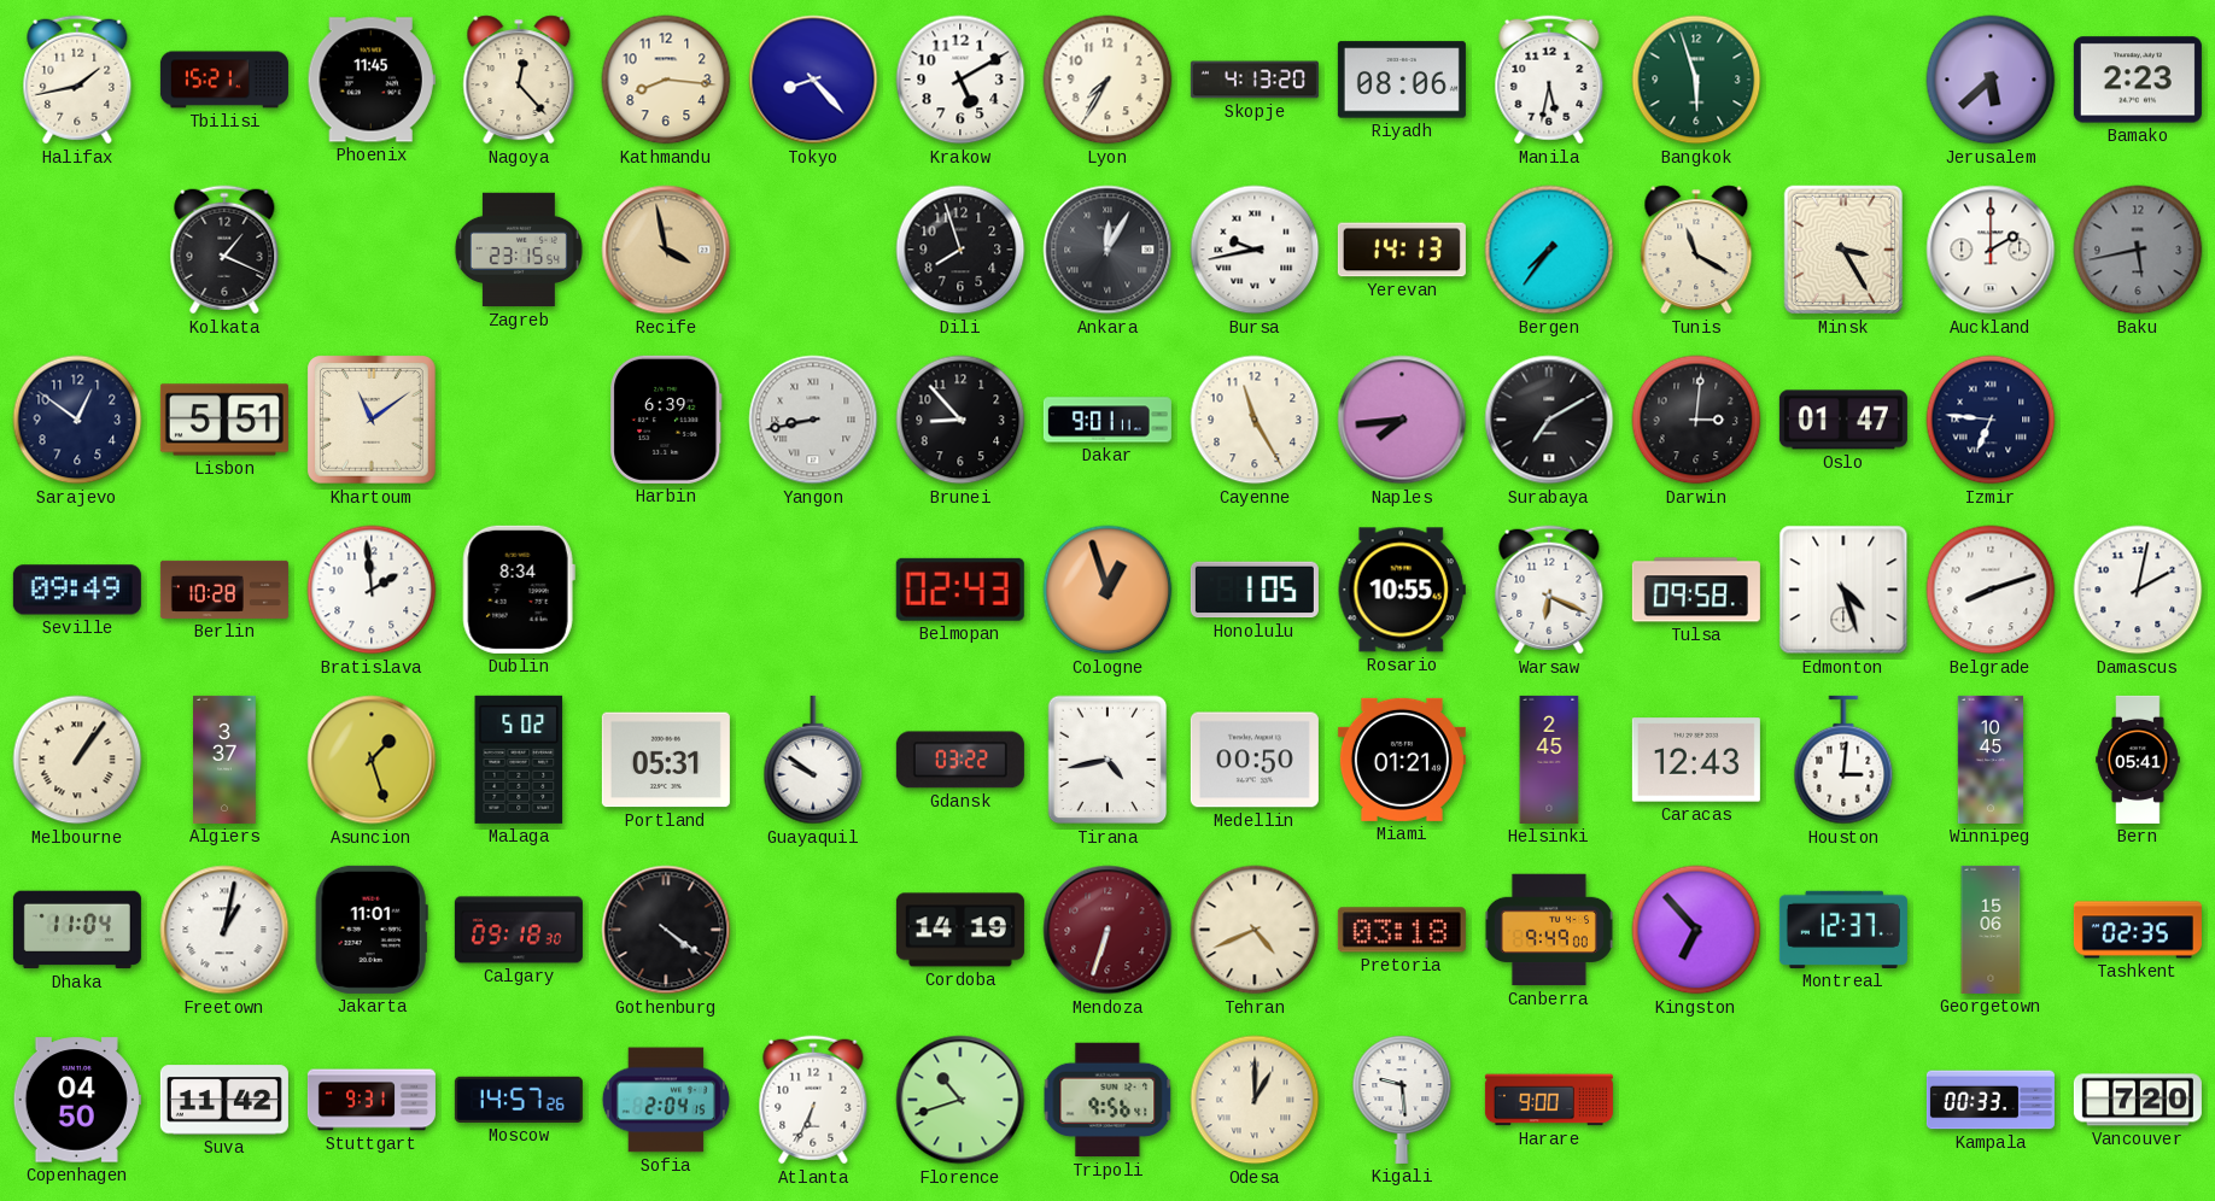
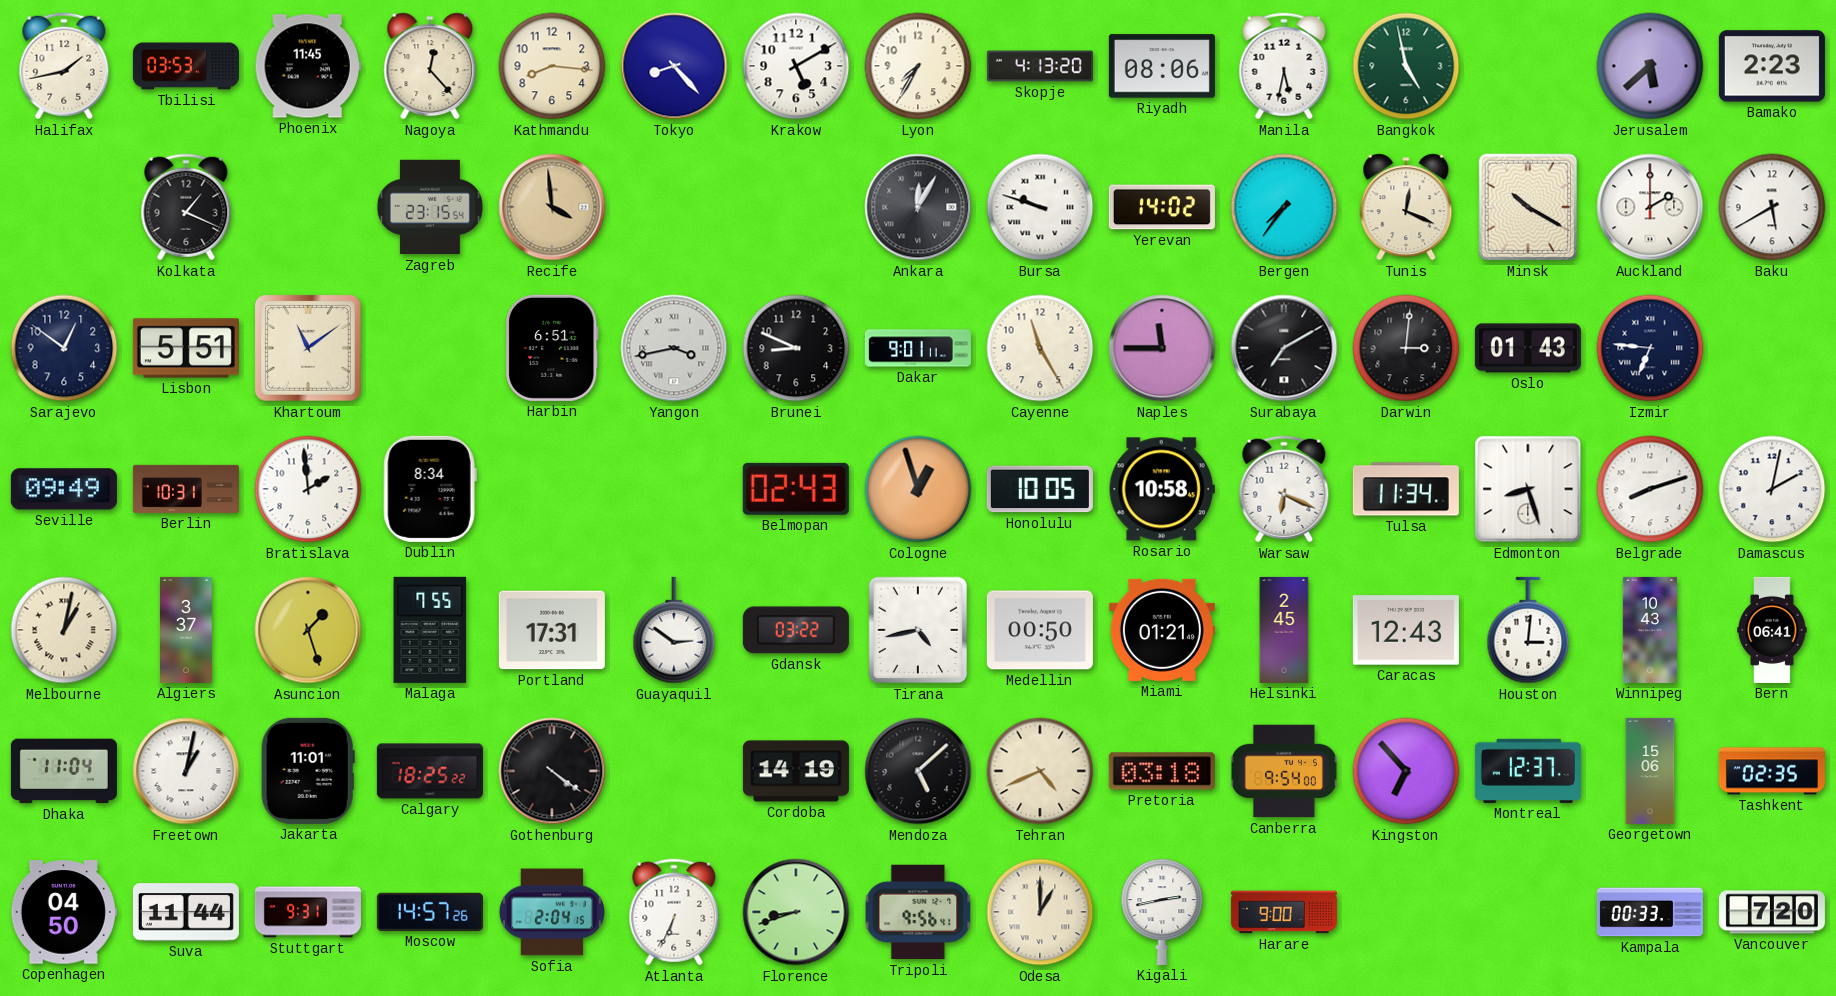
Tbilisi: 15:21 -> 03:53 (186, 66)
Bangkok: 5:57 -> 4:58 (1406, 66)
Recife: 3:58 -> 3:59 (552, 207)
Dili: 7:57 -> none (960, 250)
Bursa: 9:43 -> 9:48 (1040, 207)
Yerevan: 14:13 -> 14:02 (1162, 207)
Tunis: 11:20 -> 12:19 (1406, 207)
Minsk: 3:25 -> 10:20 (1527, 207)
Baku: 5:43 -> 5:40 (1772, 207)
Baku dial: grey -> white (1772, 207)
Harbin: 6:39 -> 6:51 (552, 348)
Yangon: 8:43 -> 3:43 (674, 348)
Brunei: 8:53 -> 8:49 (796, 348)
Naples: 7:44 -> 11:45 (1162, 348)
Oslo: 01:47 -> 01:43 (1528, 348)
Berlin: 10:28 -> 10:31 (186, 489)
Honolulu: 1:05 -> 10:05 (1040, 489)
Rosario: 10:55 -> 10:58 (1162, 489)
Tulsa: 09:58 -> 11:34 (1406, 489)
Edmonton: 4:27 -> 8:27 (1528, 489)
Melbourne: 1:06 -> 1:02 (64, 630)
Malaga: 5:02 -> 7:55 (430, 630)
Portland: 05:31 -> 17:31 (552, 630)
Guayaquil: 9:51 -> 2:51 (674, 630)
Winnipeg: 10:45 -> 10:43 (1649, 630)
Bern: 05:41 -> 06:41 (1772, 630)
Calgary: 09:18 -> 18:25 (430, 771)
Mendoza: 6:33 -> 5:08 (918, 771)
Mendoza dial: burgundy -> black (918, 771)
Canberra: 9:49 -> 9:54 (1284, 771)
Suva: 11:42 -> 11:44 (186, 912)
Florence: 10:42 -> 8:42 (796, 912)
Kigali: 9:29 -> 2:43 (1162, 912)
